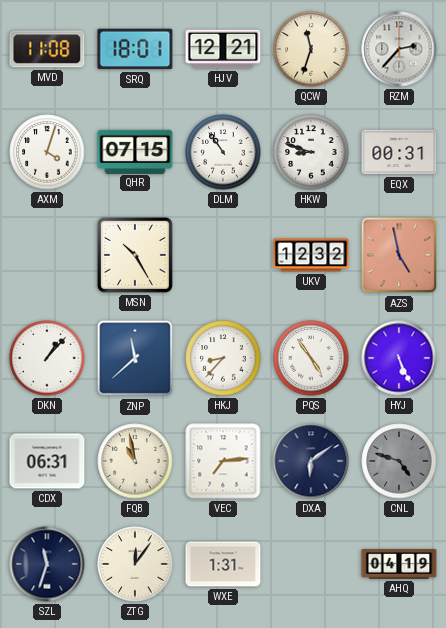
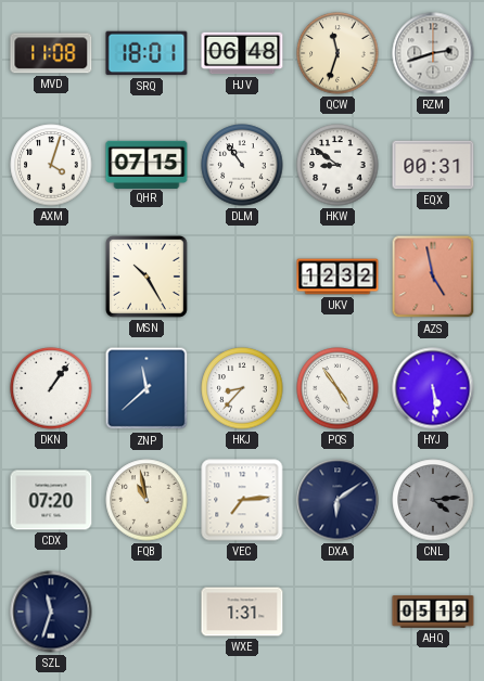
HJV: 12:21 -> 06:48 (242, 53)
RZM: 2:37 -> 2:42 (433, 53)
HKW: 8:48 -> 8:51 (337, 165)
DKN: 1:07 -> 1:06 (51, 388)
HYJ: 5:26 -> 5:29 (433, 388)
CDX: 06:31 -> 07:20 (51, 500)
CNL: 4:48 -> 4:14 (433, 500)
ZTG: 12:06 -> none (135, 564)
AHQ: 04:19 -> 05:19 (433, 612)
